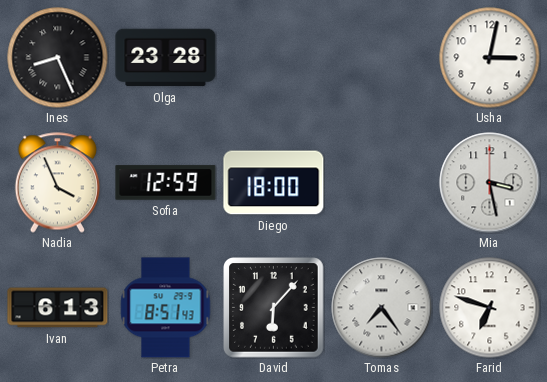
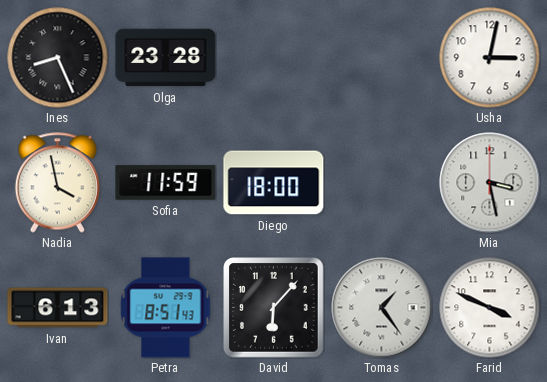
Nadia: 3:56 -> 3:58 (57, 183)
Sofia: 12:59 -> 11:59 (166, 183)
Tomas: 7:24 -> 1:24 (382, 308)
Farid: 6:48 -> 3:49 (490, 308)
